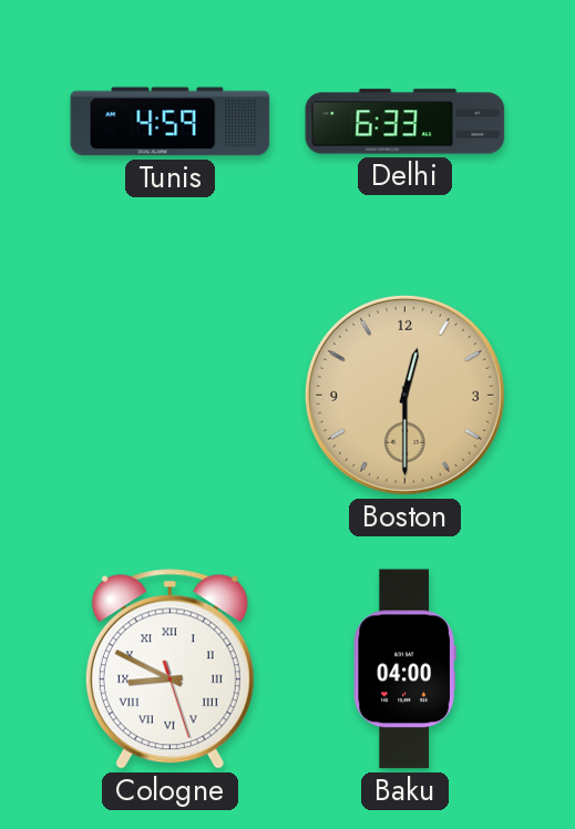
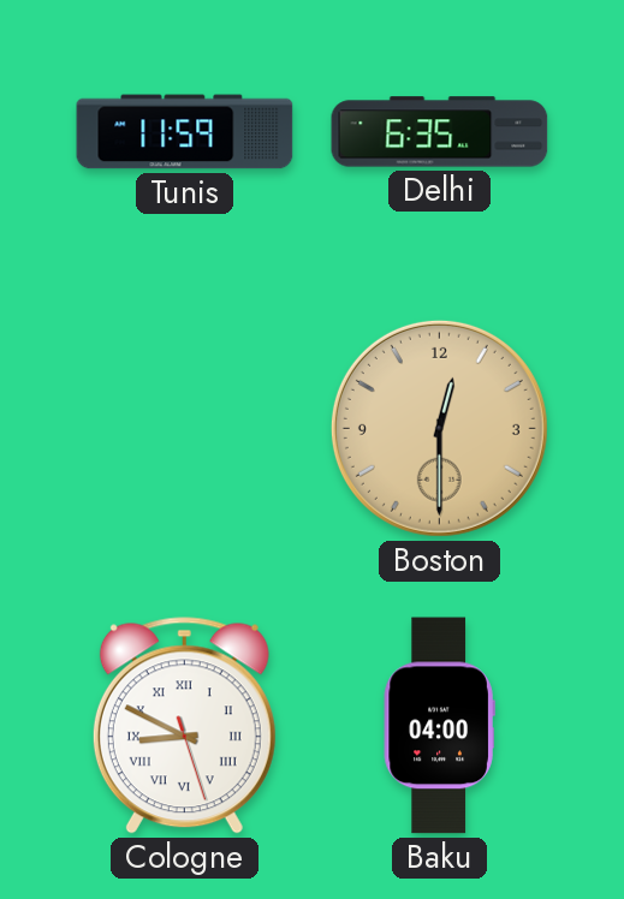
Tunis: 4:59 -> 11:59 (185, 132)
Delhi: 6:33 -> 6:35 (440, 132)
